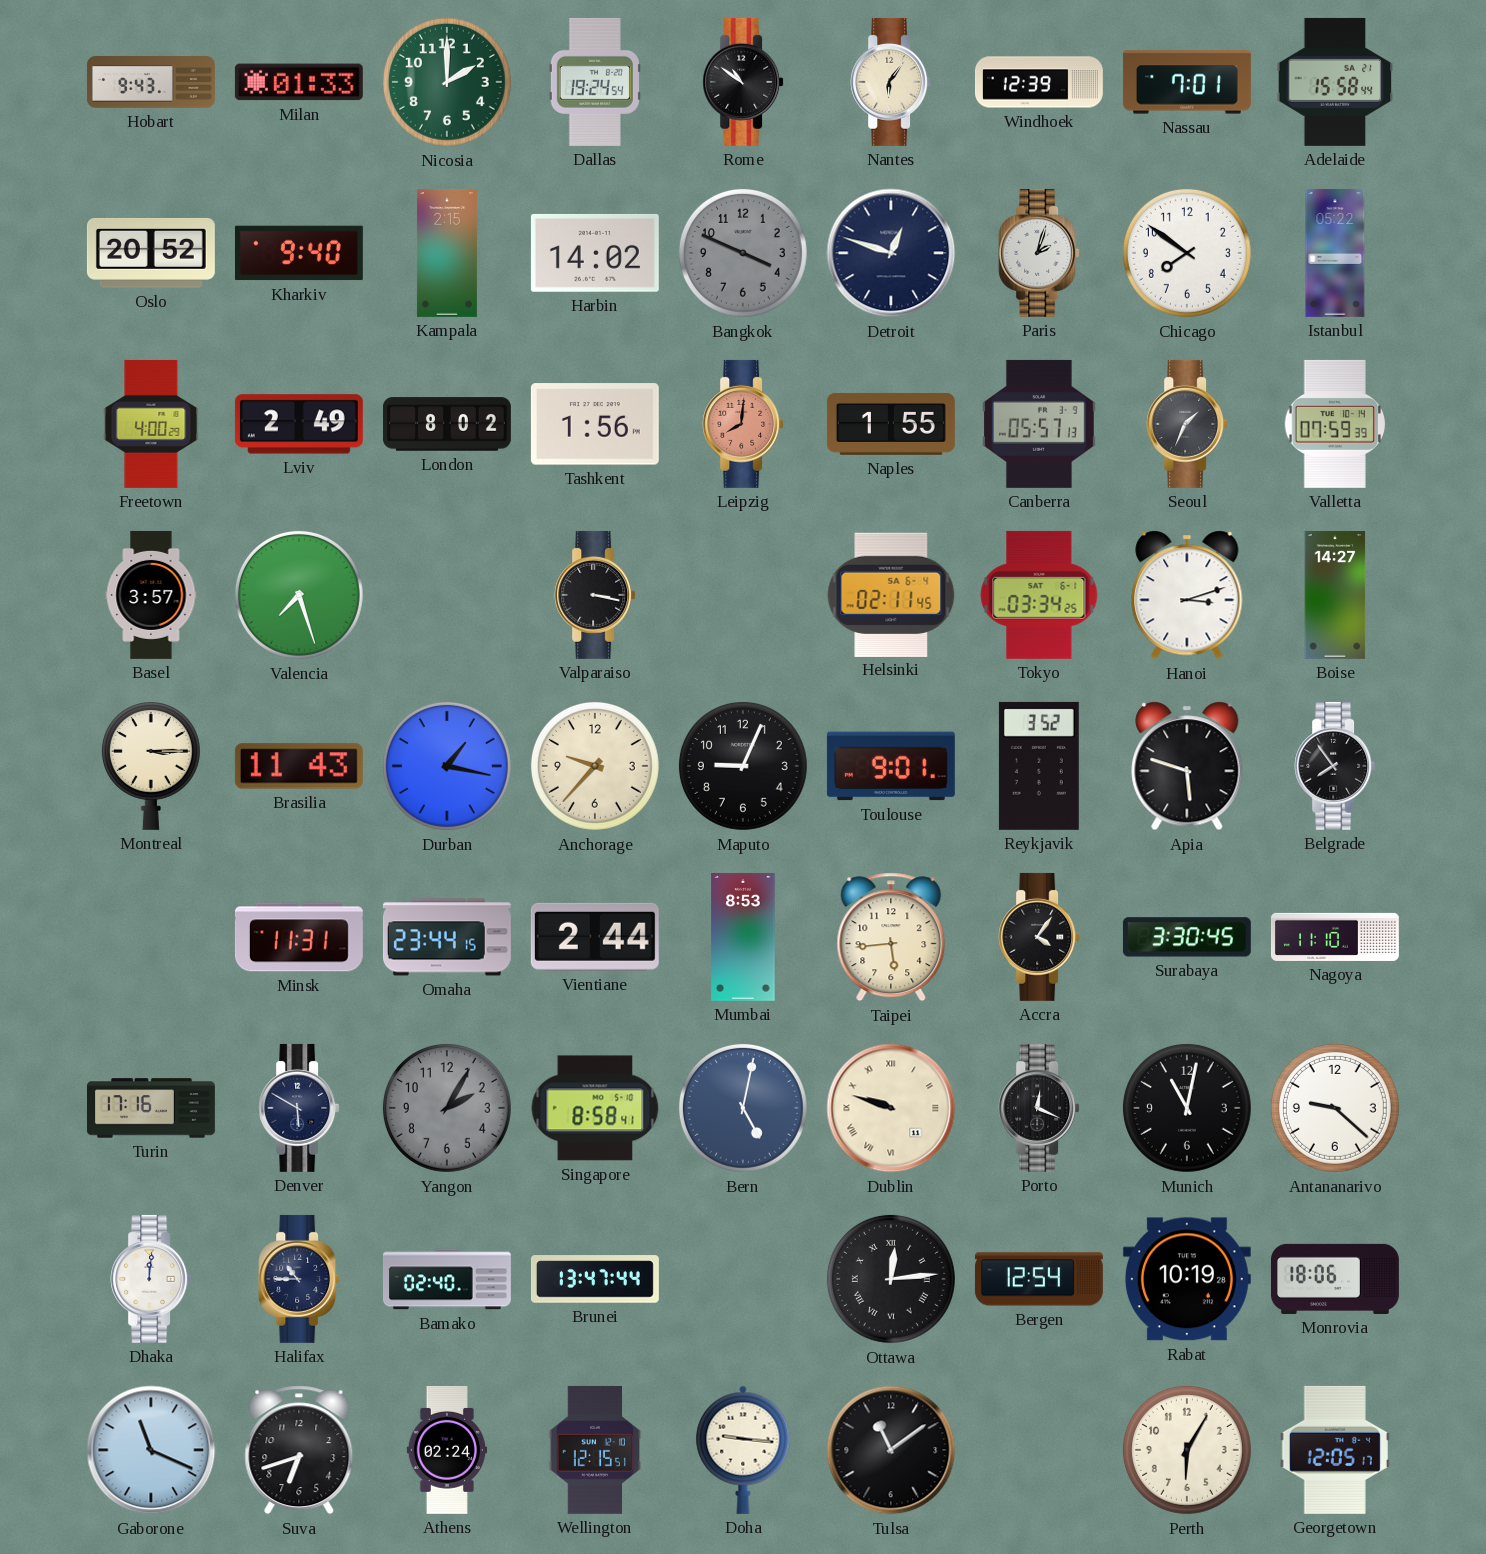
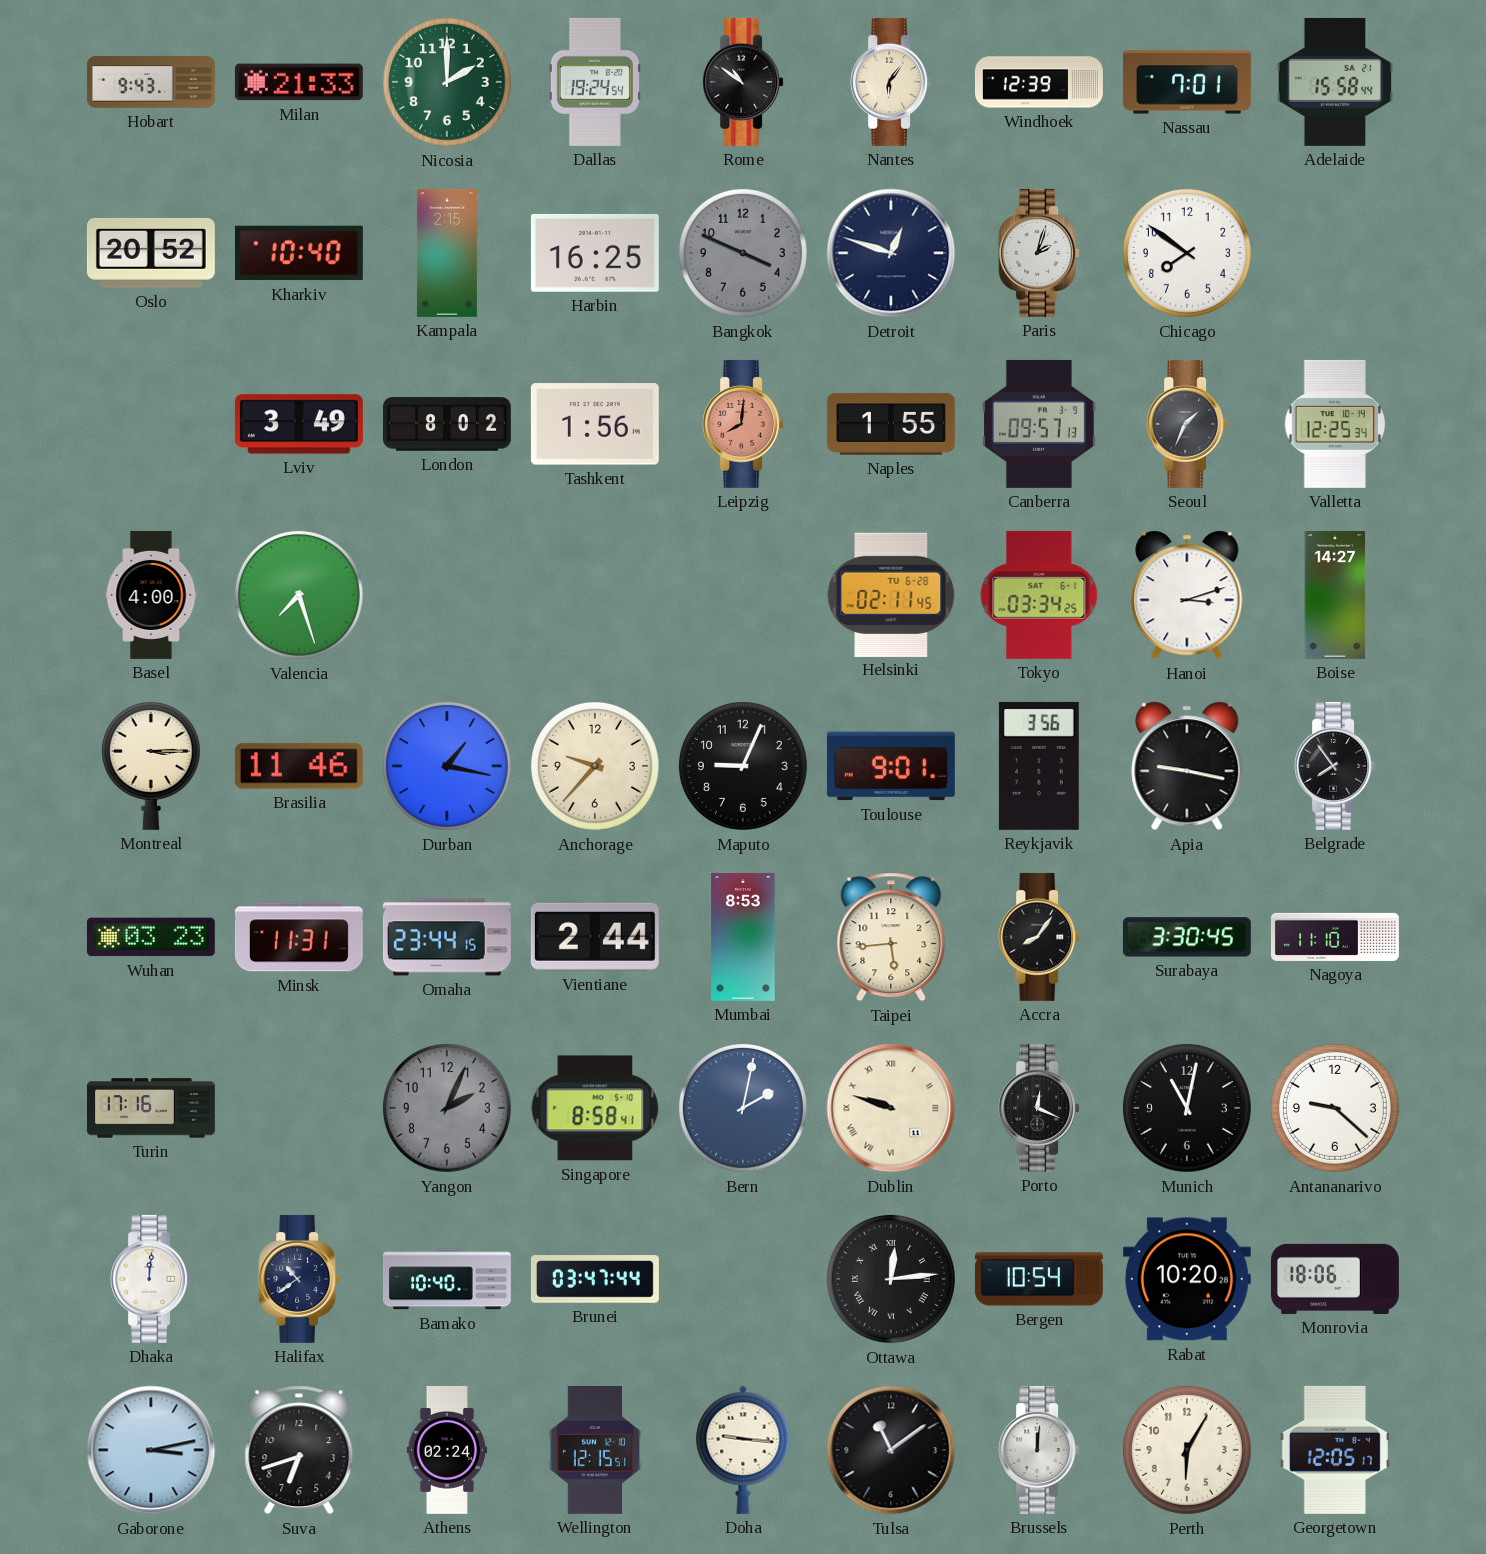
Milan: 01:33 -> 21:33 (299, 82)
Kharkiv: 9:40 -> 10:40 (299, 253)
Harbin: 14:02 -> 16:25 (595, 253)
Istanbul: 05:22 -> none (1335, 253)
Freetown: 4:00 -> none (151, 424)
Lviv: 2:49 -> 3:49 (299, 424)
Canberra: 05:57 -> 09:57 (1040, 424)
Valletta: 07:59 -> 12:25 (1335, 424)
Basel: 3:57 -> 4:00 (151, 595)
Valparaiso: 3:17 -> none (595, 595)
Helsinki date: SA 6-4 -> TU 6-28 (891, 594)
Brasilia: 11:43 -> 11:46 (299, 766)
Reykjavik: 3:52 -> 3:56 (1039, 766)
Apia: 5:48 -> 9:17 (1187, 766)
Wuhan: none -> 03:23 (151, 937)
Accra: 4:06 -> 8:06 (1039, 937)
Denver: 5:50 -> none (299, 1108)
Yangon: 2:05 -> 2:04 (447, 1108)
Bern: 5:02 -> 2:02 (743, 1108)
Halifax: 10:45 -> 10:39 (299, 1279)
Bamako: 02:40 -> 10:40 (447, 1279)
Brunei: 13:47 -> 03:47 (595, 1279)
Bergen: 12:54 -> 10:54 (1039, 1279)
Rabat: 10:19 -> 10:20 (1187, 1279)
Gaborone: 11:19 -> 3:13 (151, 1450)
Brussels: none -> 12:01 (1039, 1450)
